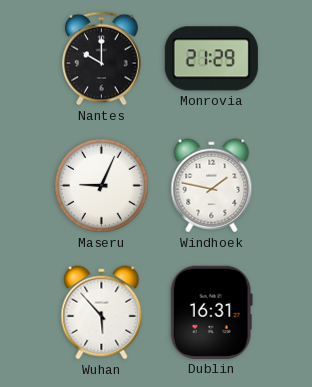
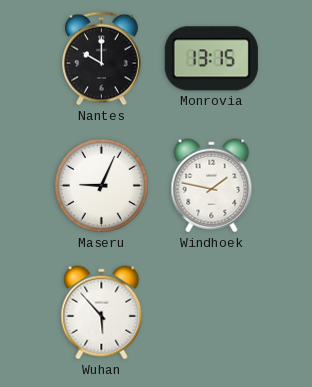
Monrovia: 21:29 -> 13:15 (211, 59)
Dublin: 16:31 -> none (211, 312)
